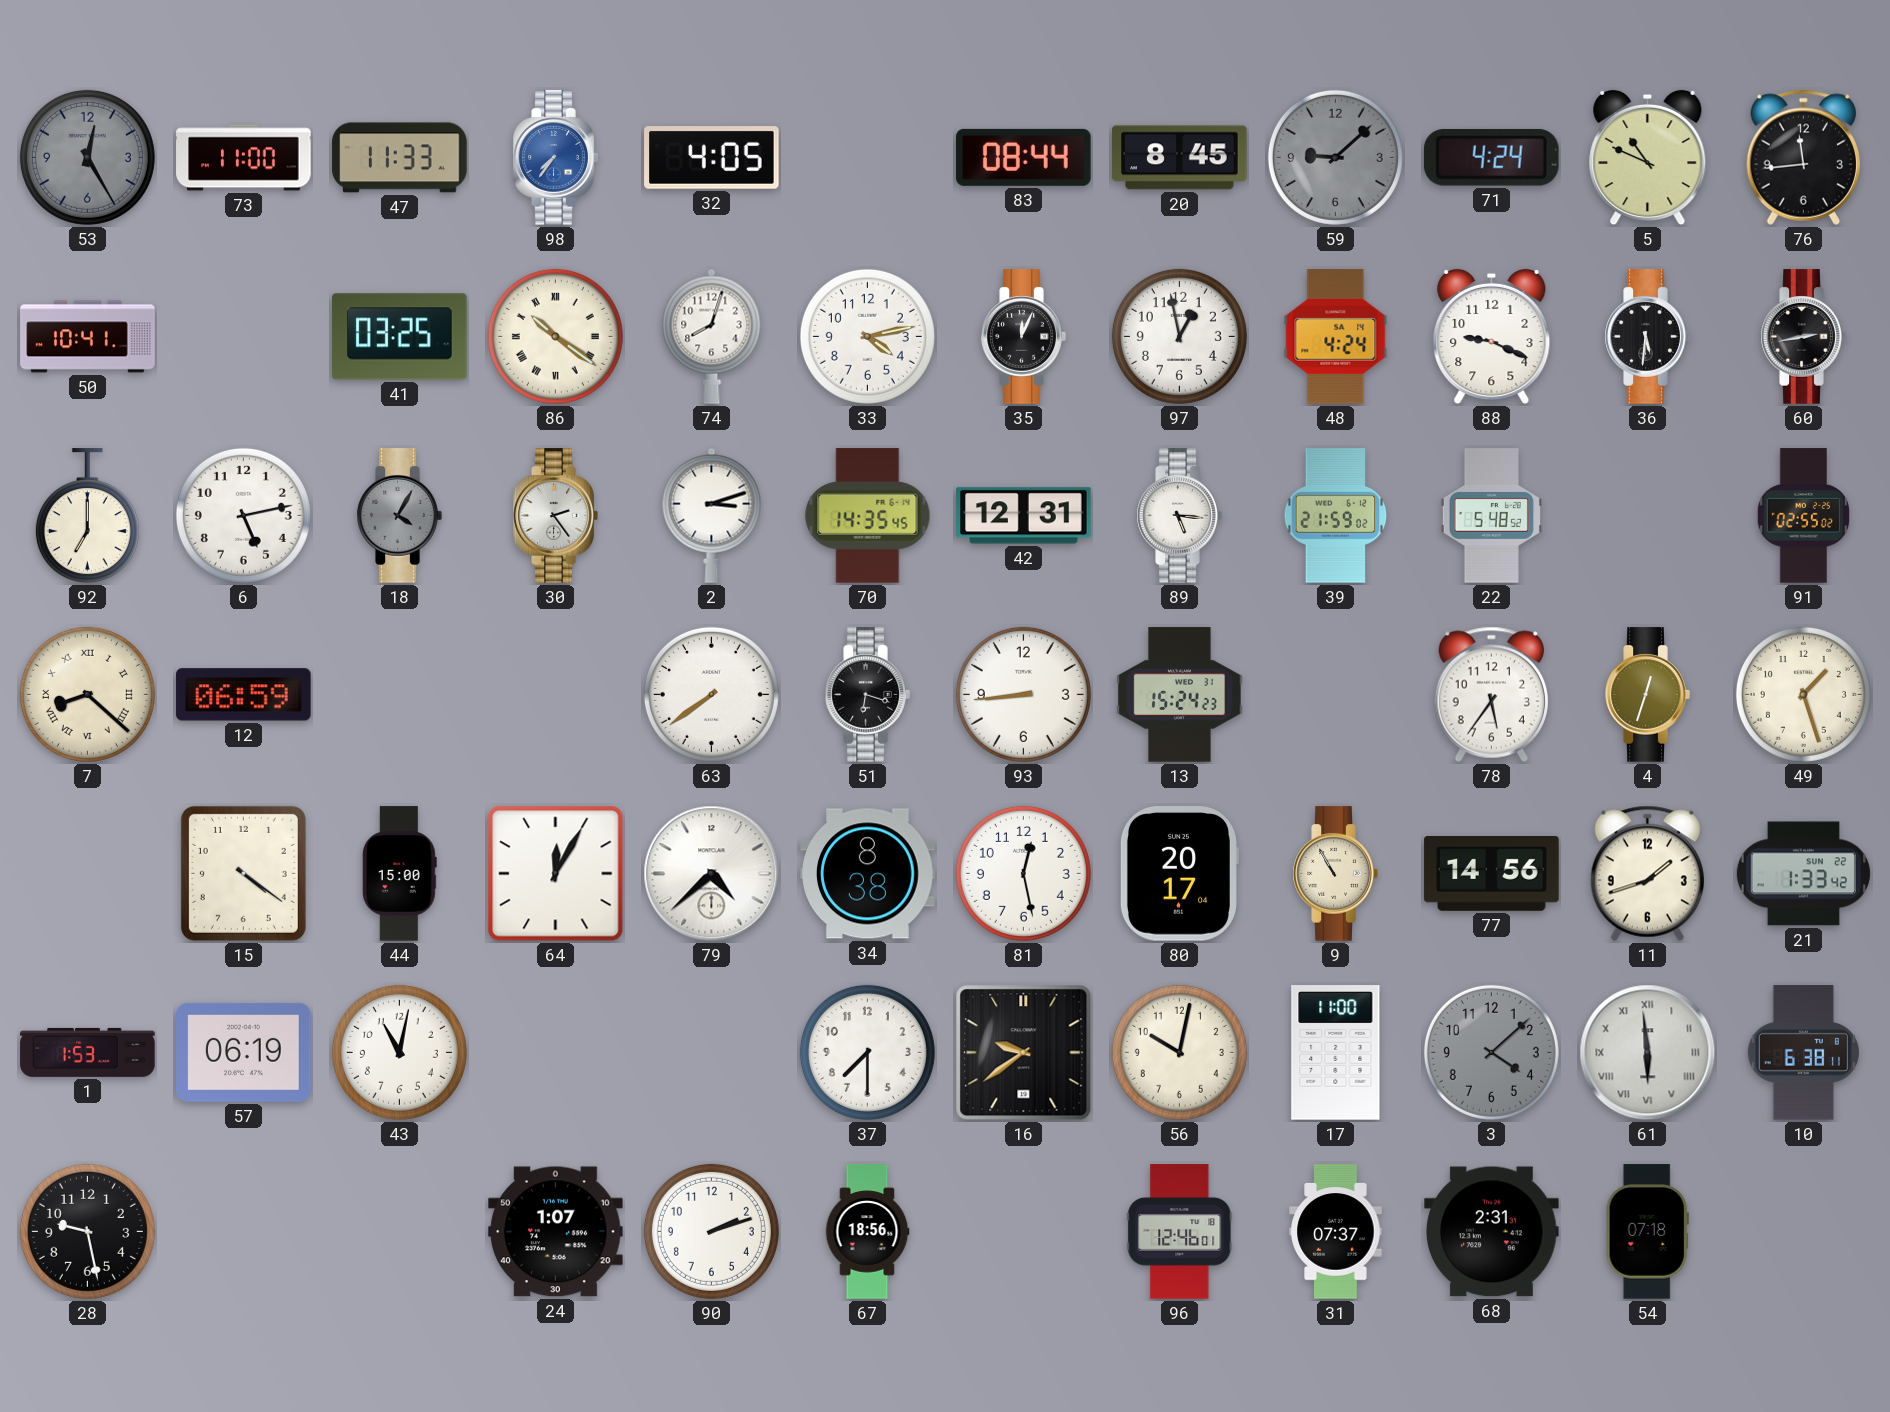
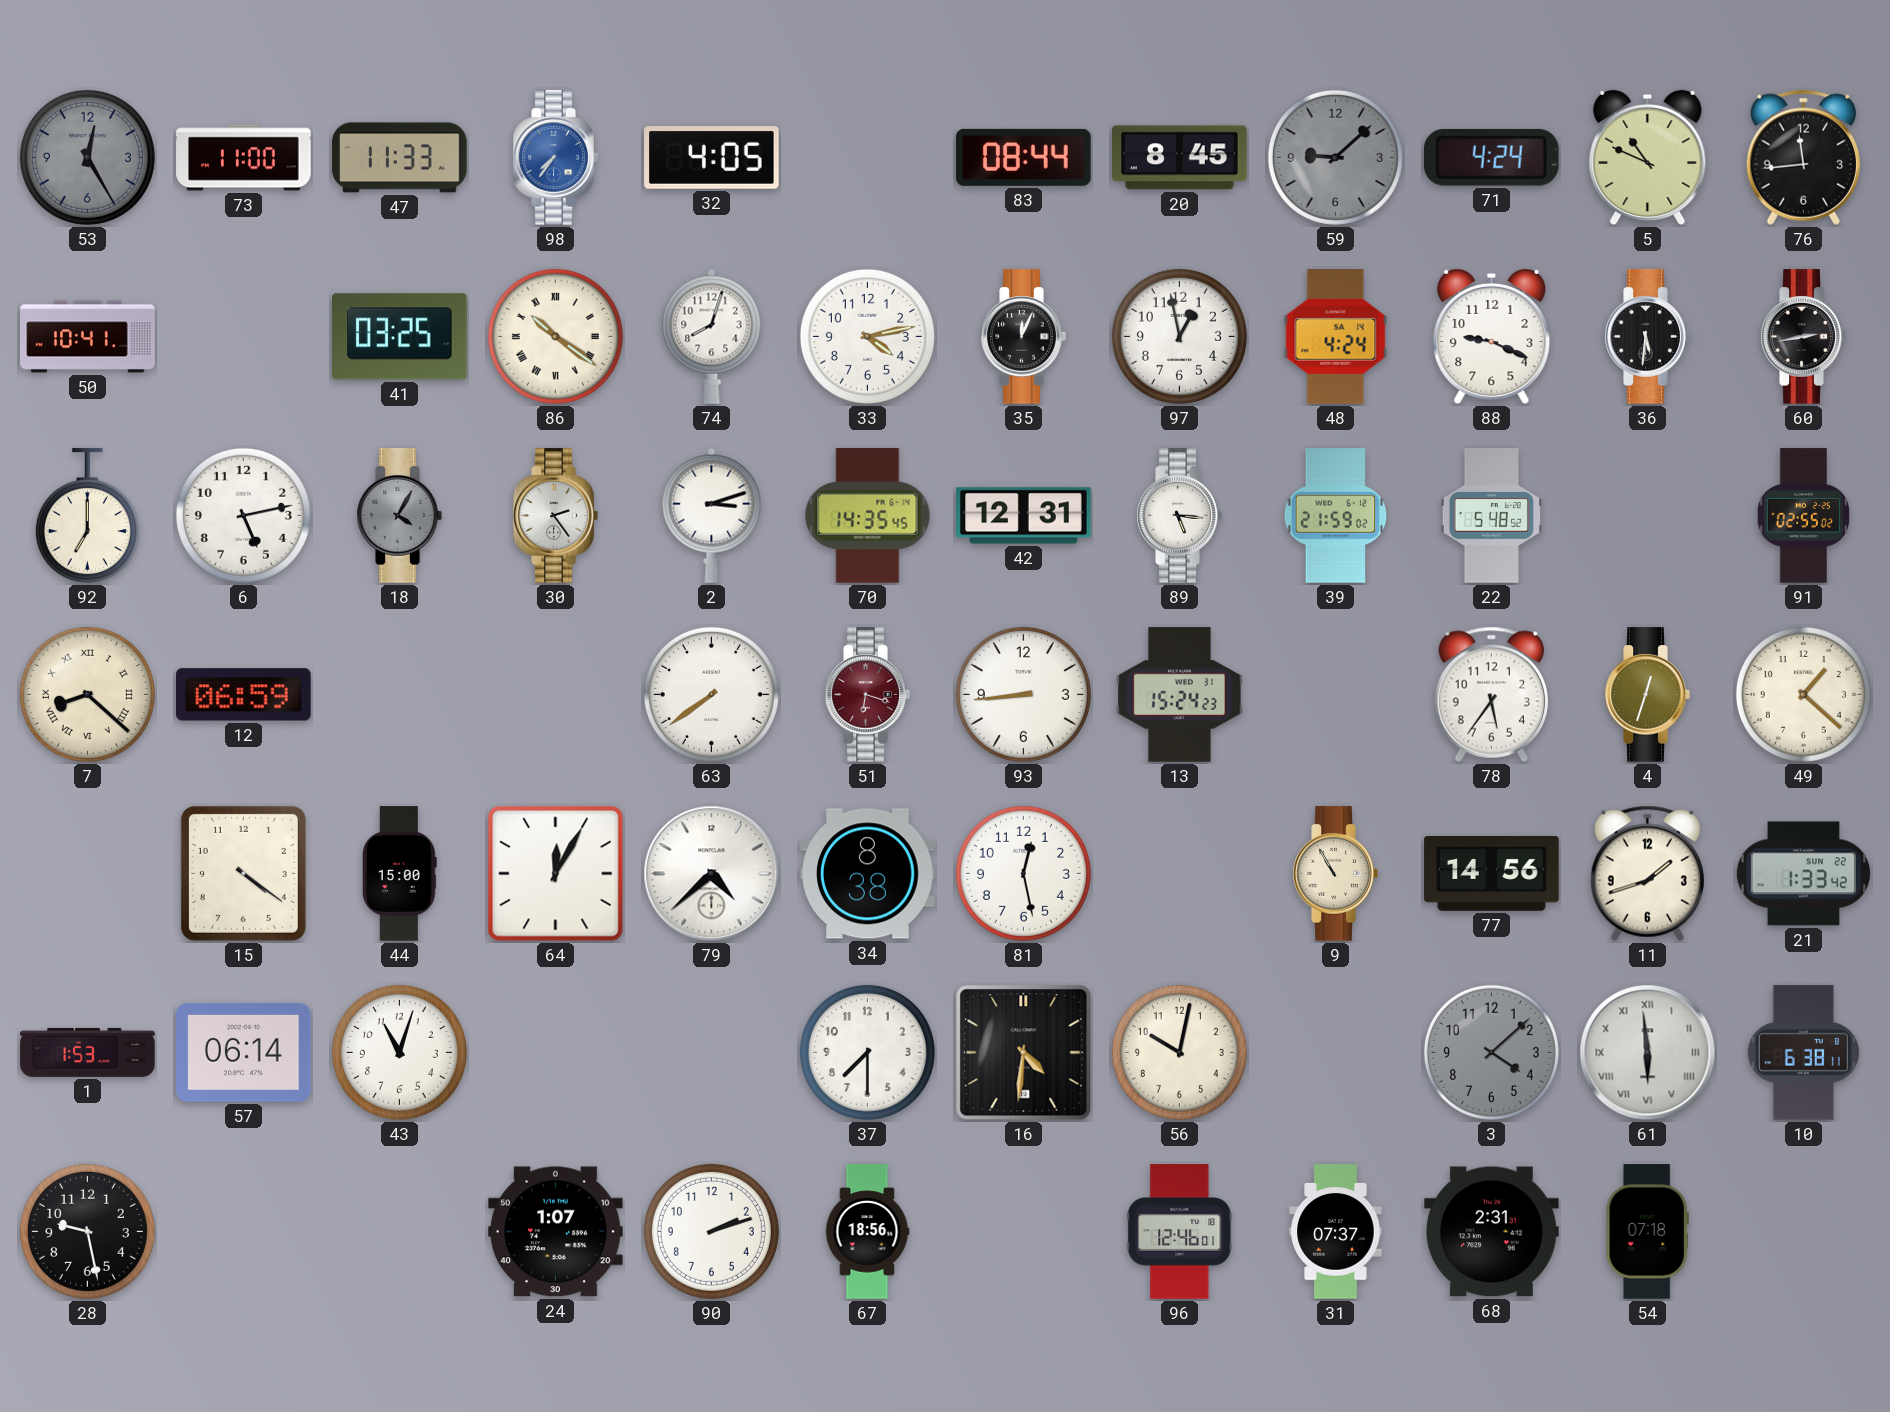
51 dial: black -> burgundy (867, 695)
49: 1:27 -> 1:22 (1803, 694)
80: 20:17 -> none (1179, 874)
57: 06:19 -> 06:14 (244, 1052)
43: 11:02 -> 11:03 (399, 1052)
16: 9:39 -> 4:31 (1024, 1053)
17: 11:00 -> none (1336, 1053)
